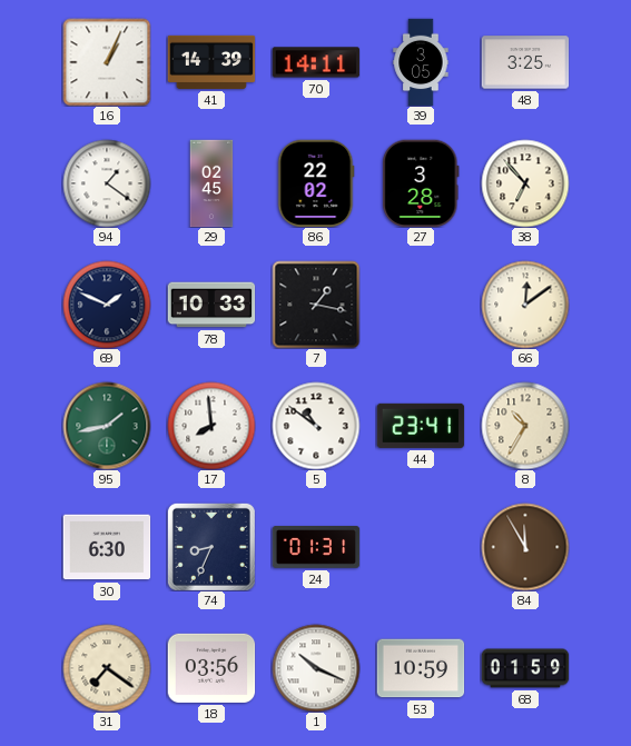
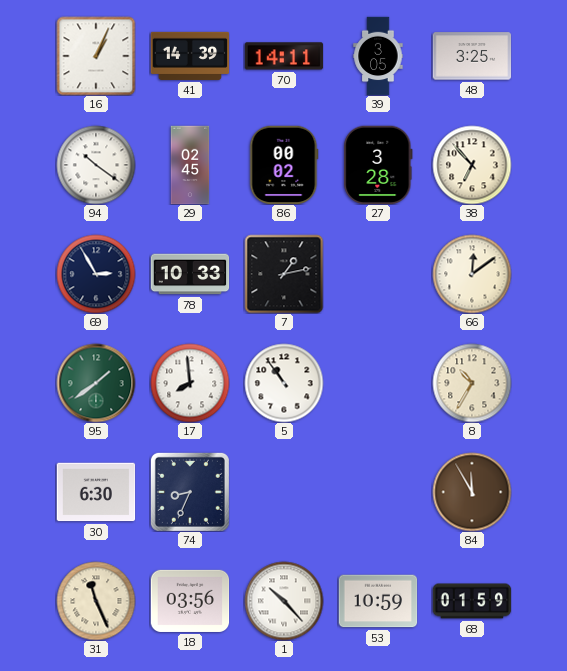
94: 1:21 -> 10:21 (96, 165)
86: 22:02 -> 00:02 (284, 165)
69: 1:49 -> 2:55 (96, 274)
7: 1:17 -> 1:13 (284, 274)
95: 1:43 -> 1:39 (96, 383)
5: 10:51 -> 10:54 (284, 383)
44: 23:41 -> none (421, 426)
24: 01:31 -> none (316, 547)
31: 7:21 -> 11:26 (96, 601)
1: 10:19 -> 10:23 (284, 601)
